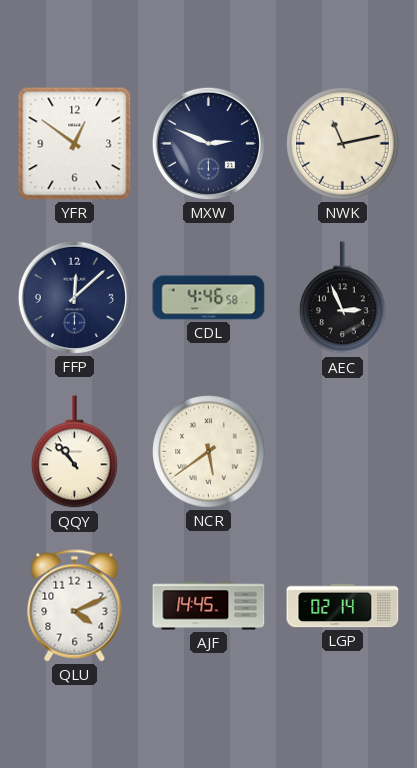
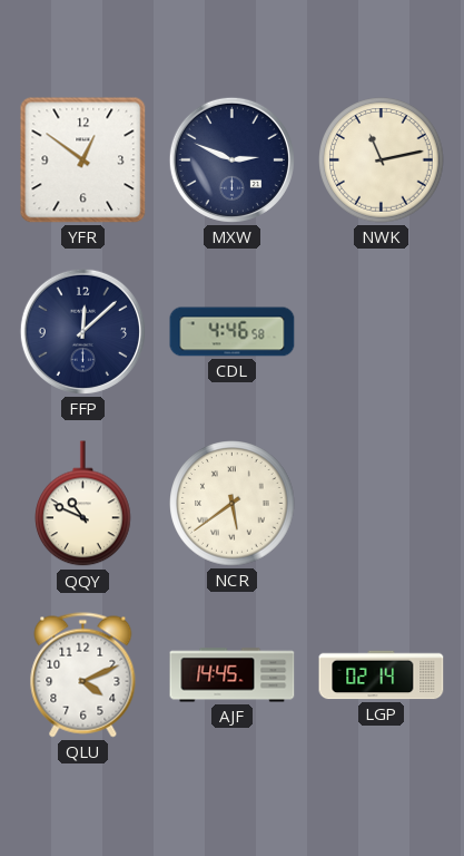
AEC: 2:56 -> none (343, 298)
QQY: 10:53 -> 10:49 (83, 504)
